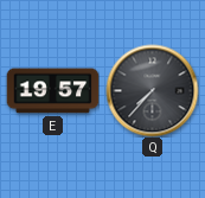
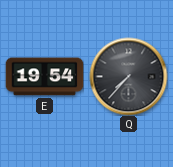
E: 19:57 -> 19:54 (44, 77)
